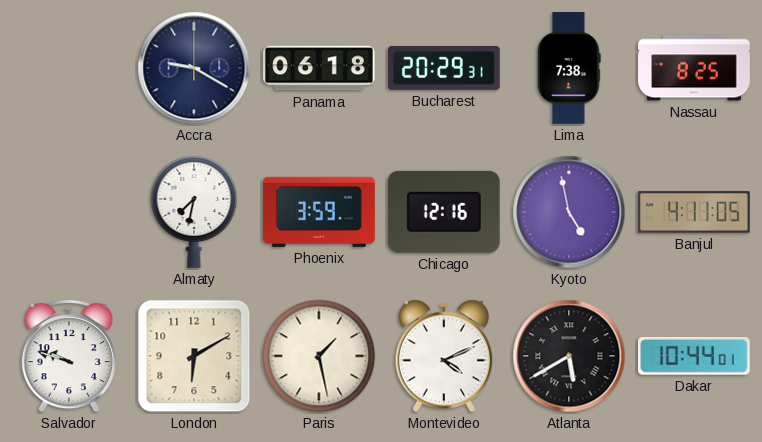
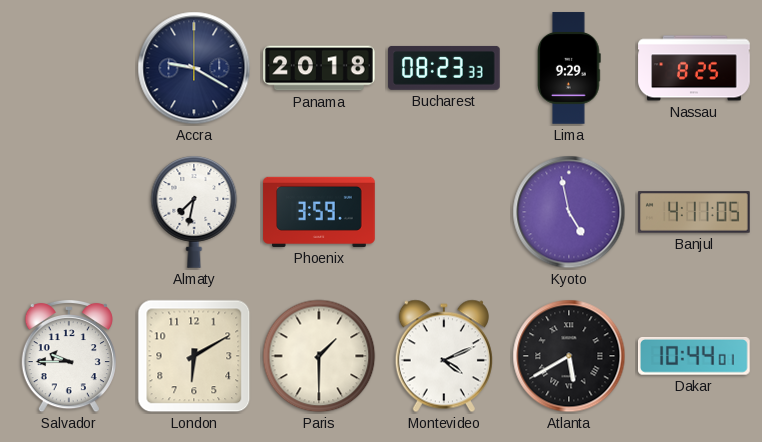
Panama: 06:18 -> 20:18 (319, 68)
Bucharest: 20:29 -> 08:23 (444, 68)
Lima: 7:38 -> 9:29 (569, 68)
Chicago: 12:16 -> none (444, 212)
Salvador: 9:48 -> 9:45 (69, 356)
Paris: 1:28 -> 1:30 (319, 356)
